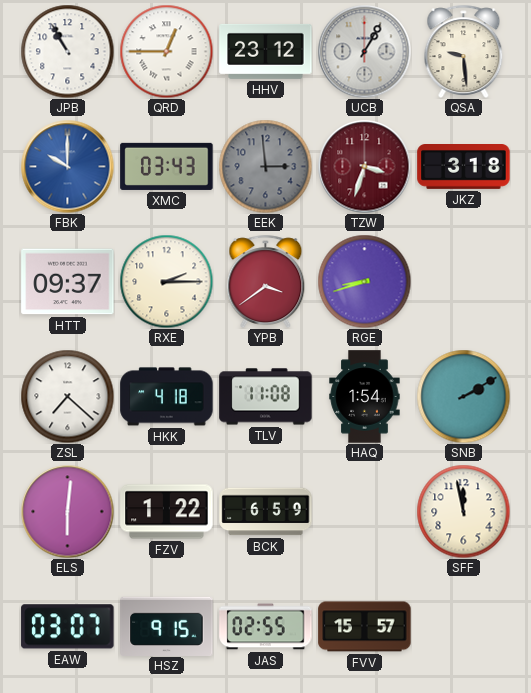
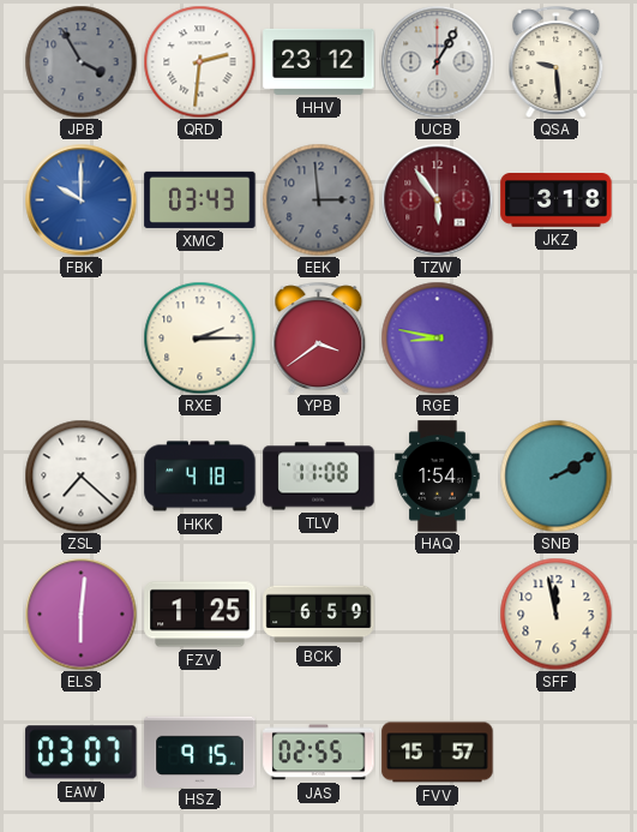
JPB: 10:55 -> 3:55 (80, 61)
JPB dial: white -> grey (80, 61)
QRD: 12:45 -> 2:31 (199, 61)
TZW: 3:33 -> 5:54 (437, 199)
HTT: 09:37 -> none (68, 282)
RGE: 8:42 -> 8:47 (437, 337)
FZV: 1:22 -> 1:25 (200, 615)
